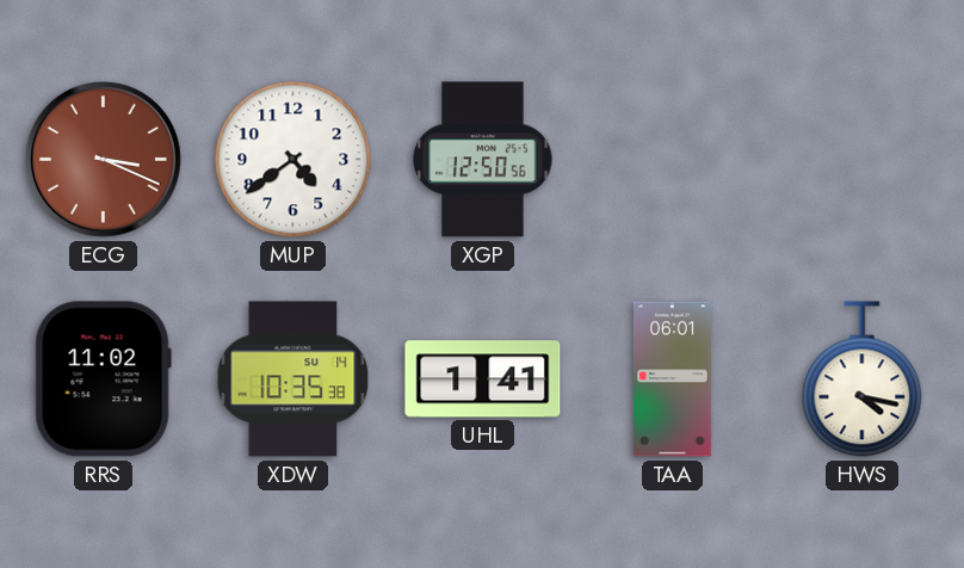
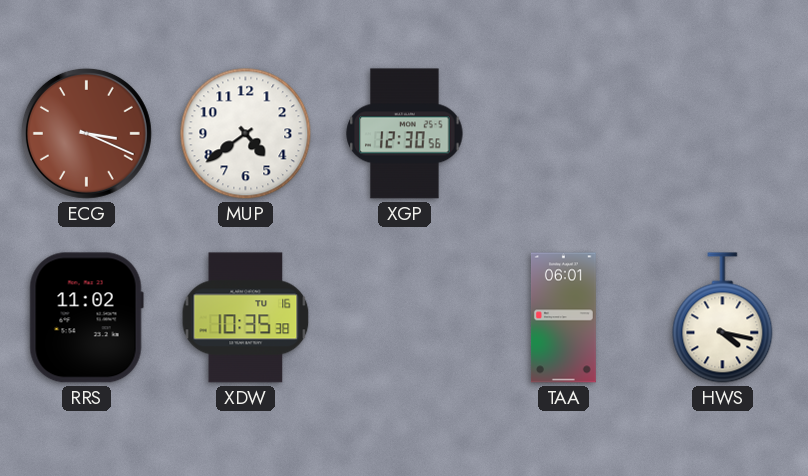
XGP: 12:50 -> 12:30 (405, 134)
XDW date: SU 14 -> TU 16 (246, 318)
UHL: 1:41 -> none (483, 379)
